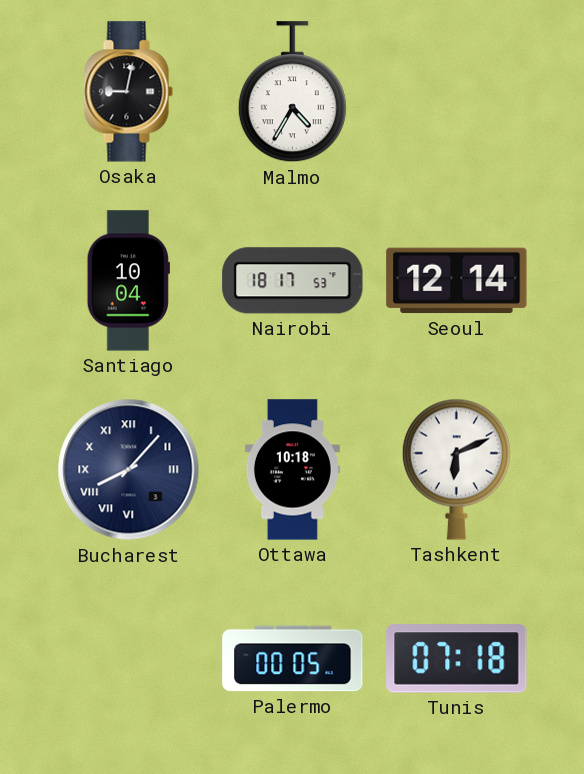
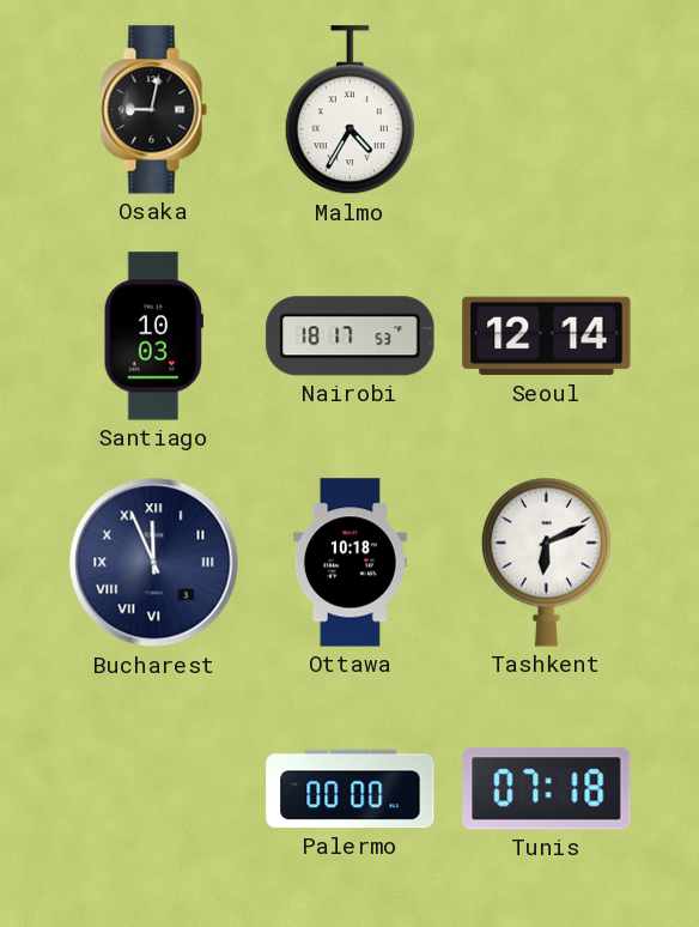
Santiago: 10:04 -> 10:03 (153, 337)
Bucharest: 8:07 -> 11:56 (154, 563)
Palermo: 00:05 -> 00:00 (351, 789)
